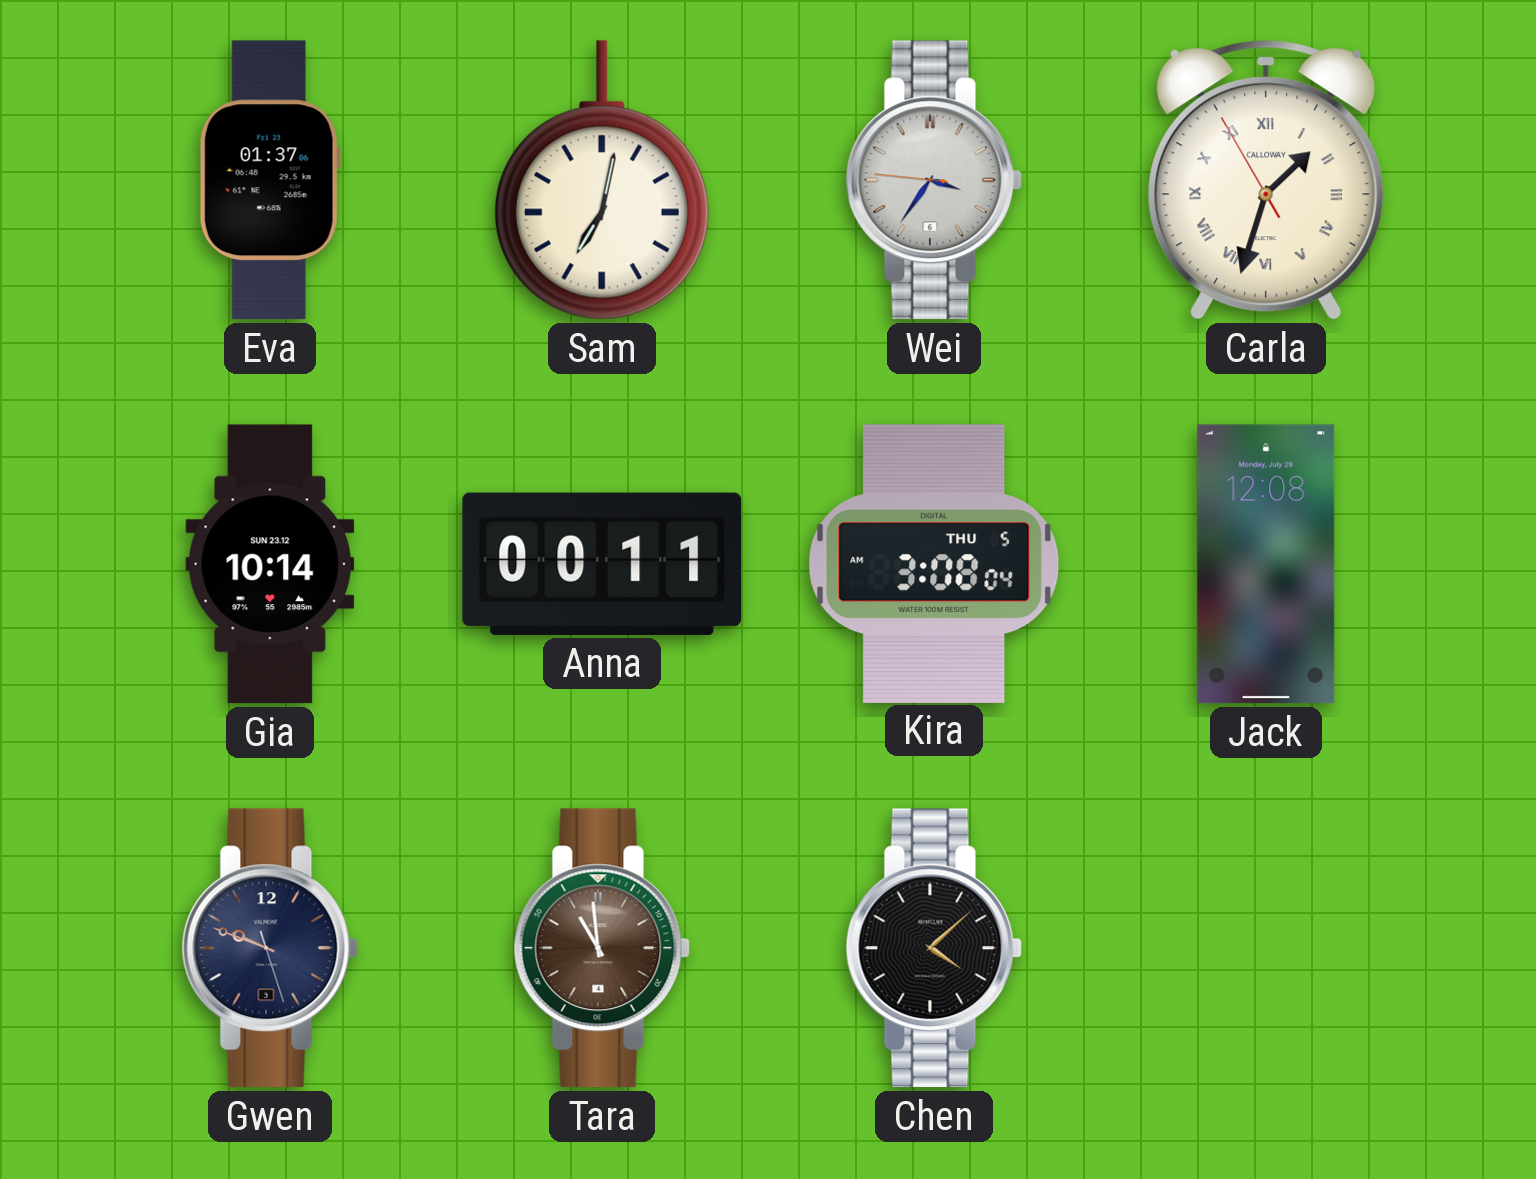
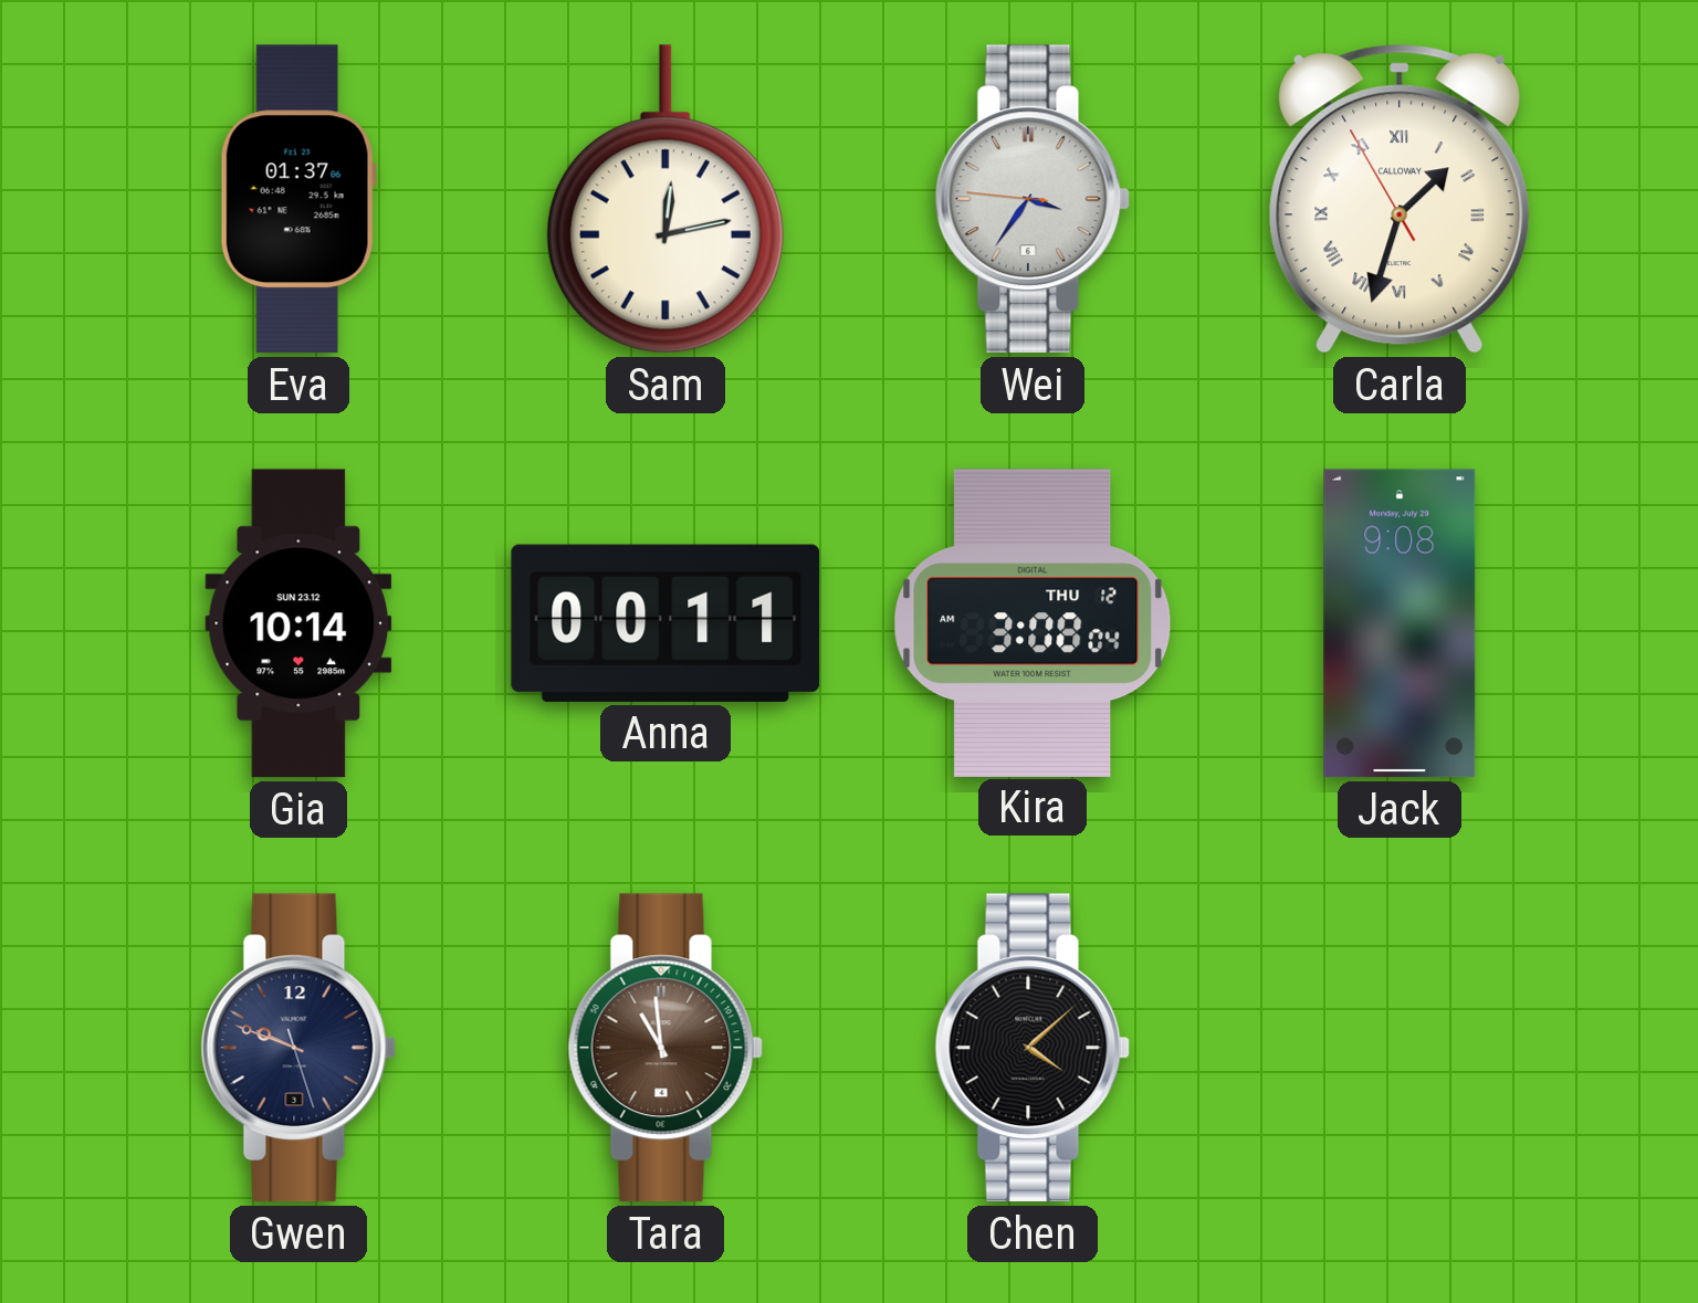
Sam: 7:02 -> 12:13 (665, 199)
Kira date: THU 5 -> THU 12 (1033, 622)
Jack: 12:08 -> 9:08 (1400, 623)
